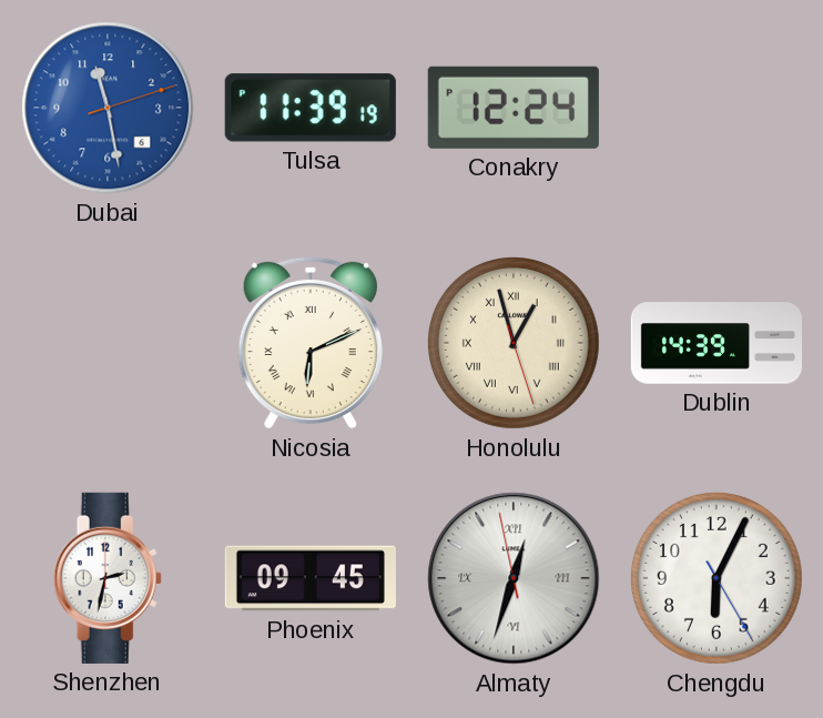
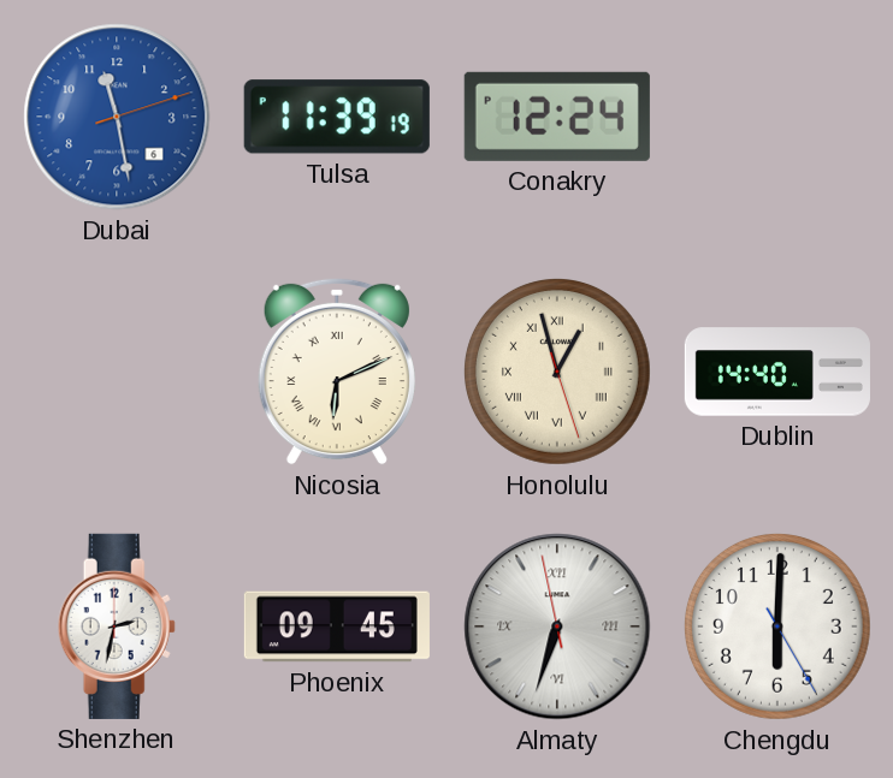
Dublin: 14:39 -> 14:40 (777, 372)
Almaty: 12:32 -> 6:32 (557, 626)
Chengdu: 6:04 -> 6:00 (777, 626)
